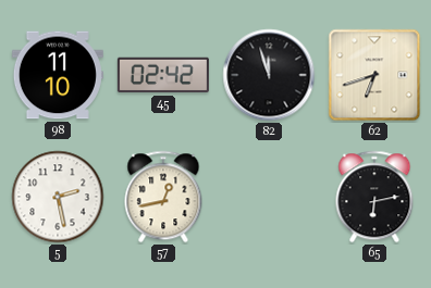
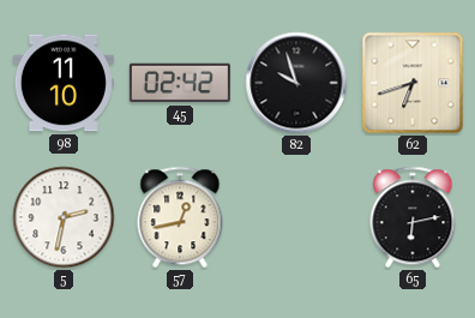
82: 11:57 -> 9:57 (296, 83)
5: 2:28 -> 2:32 (64, 217)
